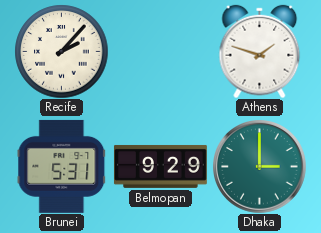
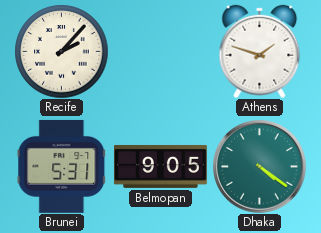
Belmopan: 9:29 -> 9:05 (160, 166)
Dhaka: 3:00 -> 4:21 (259, 166)
